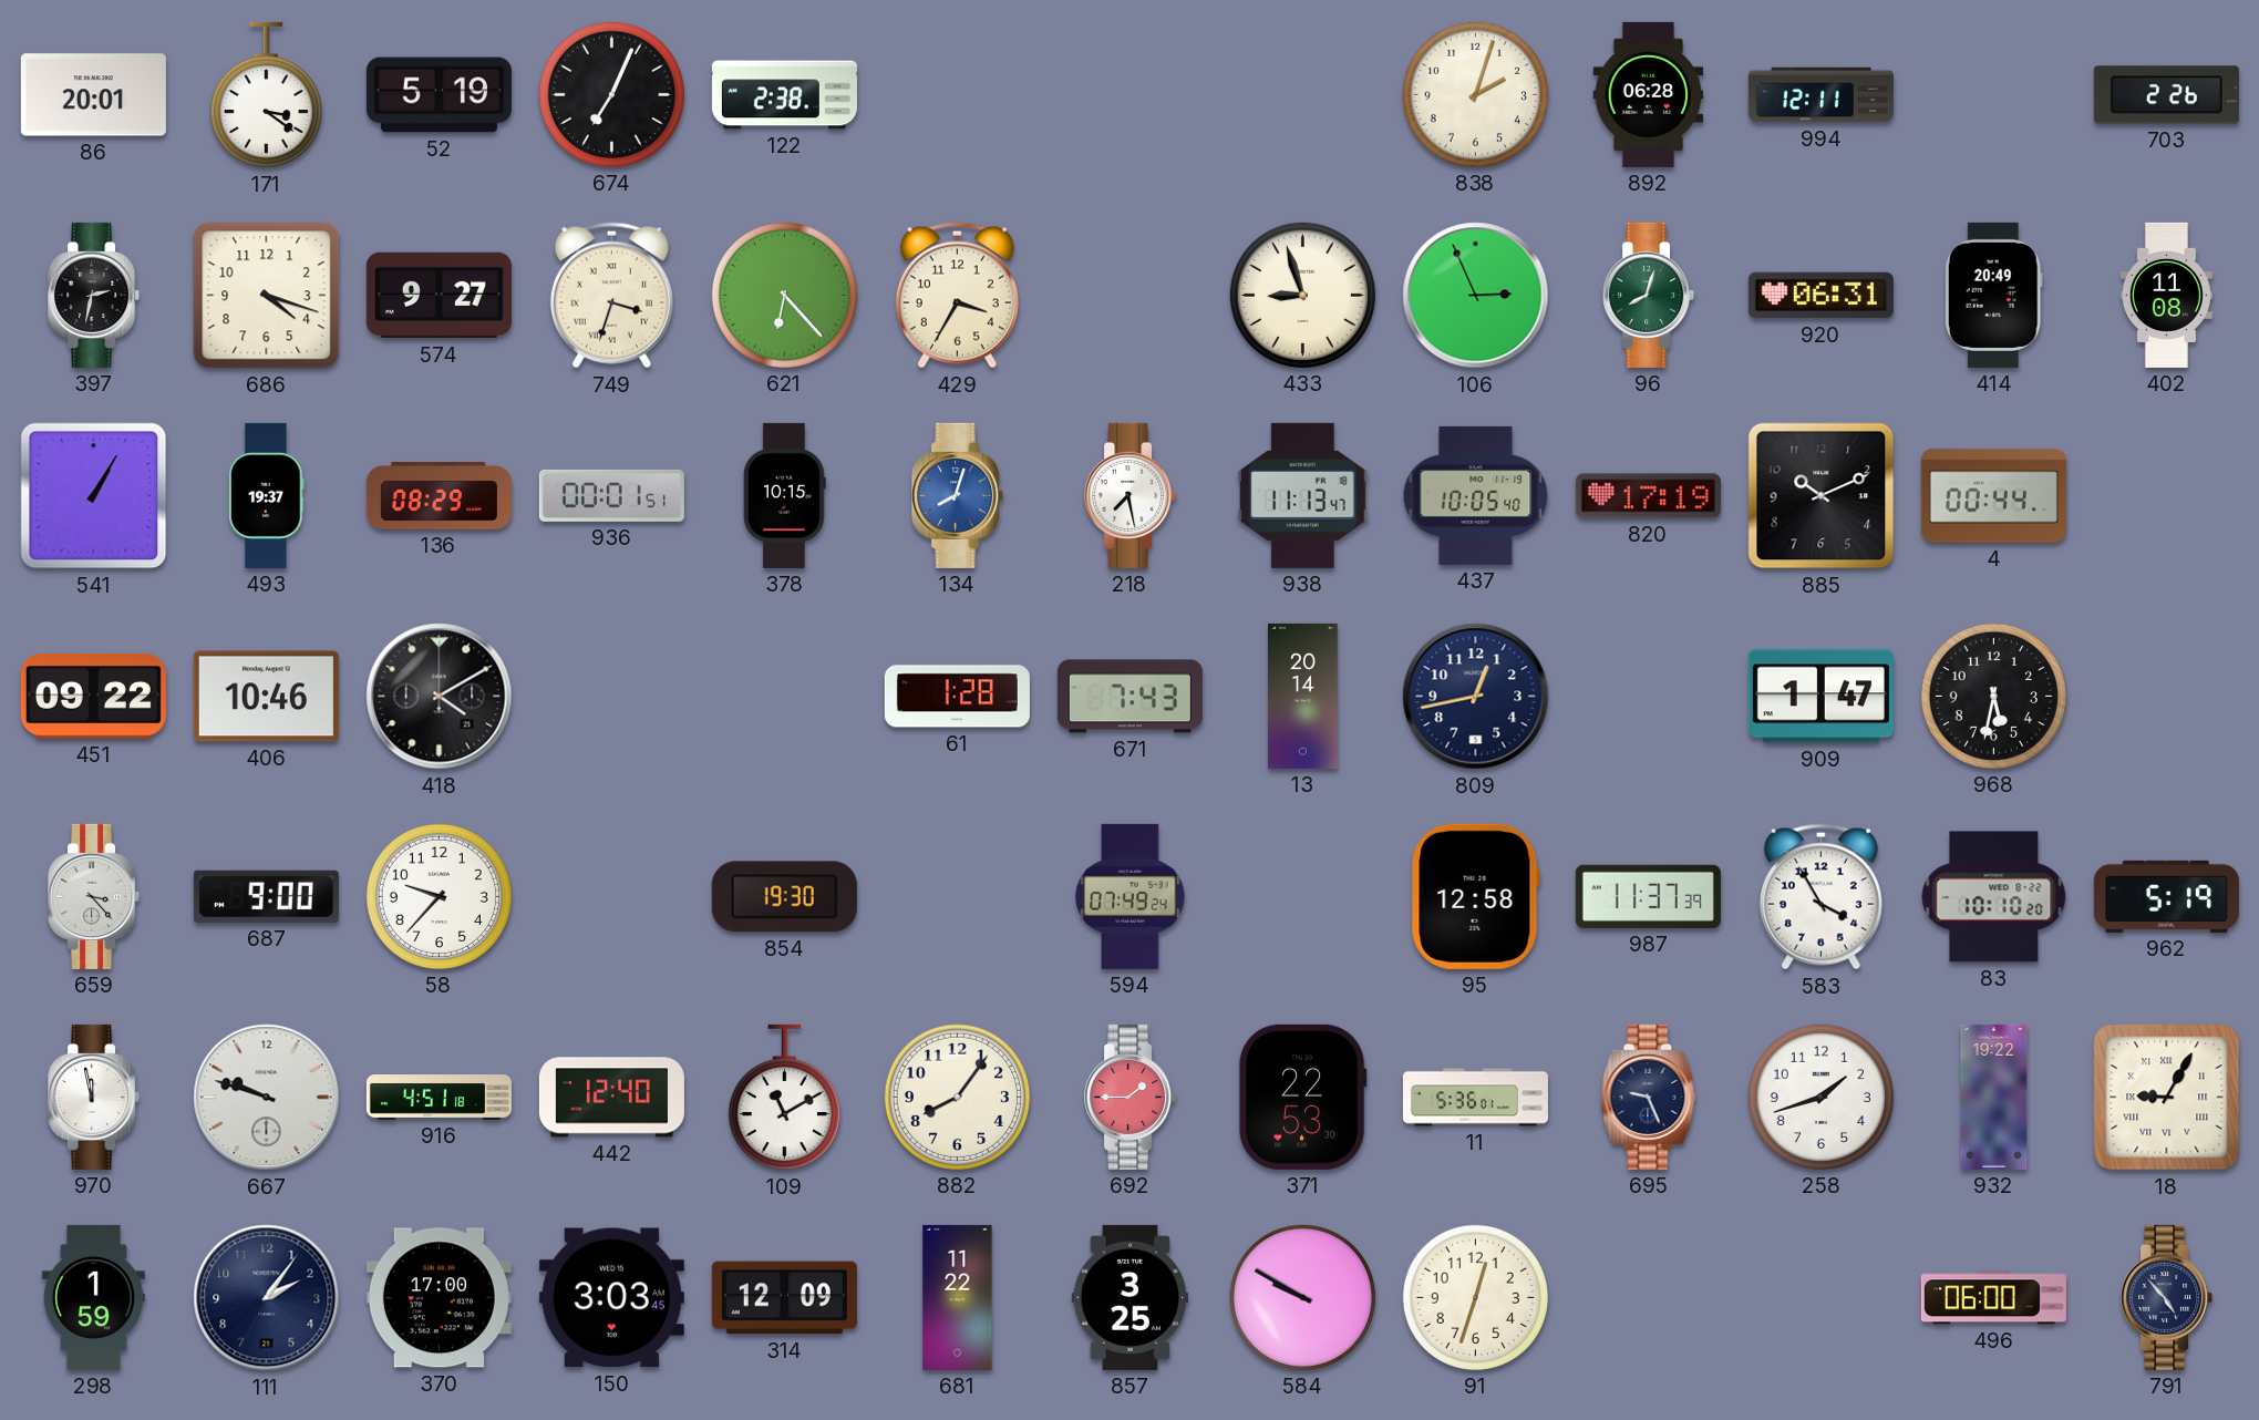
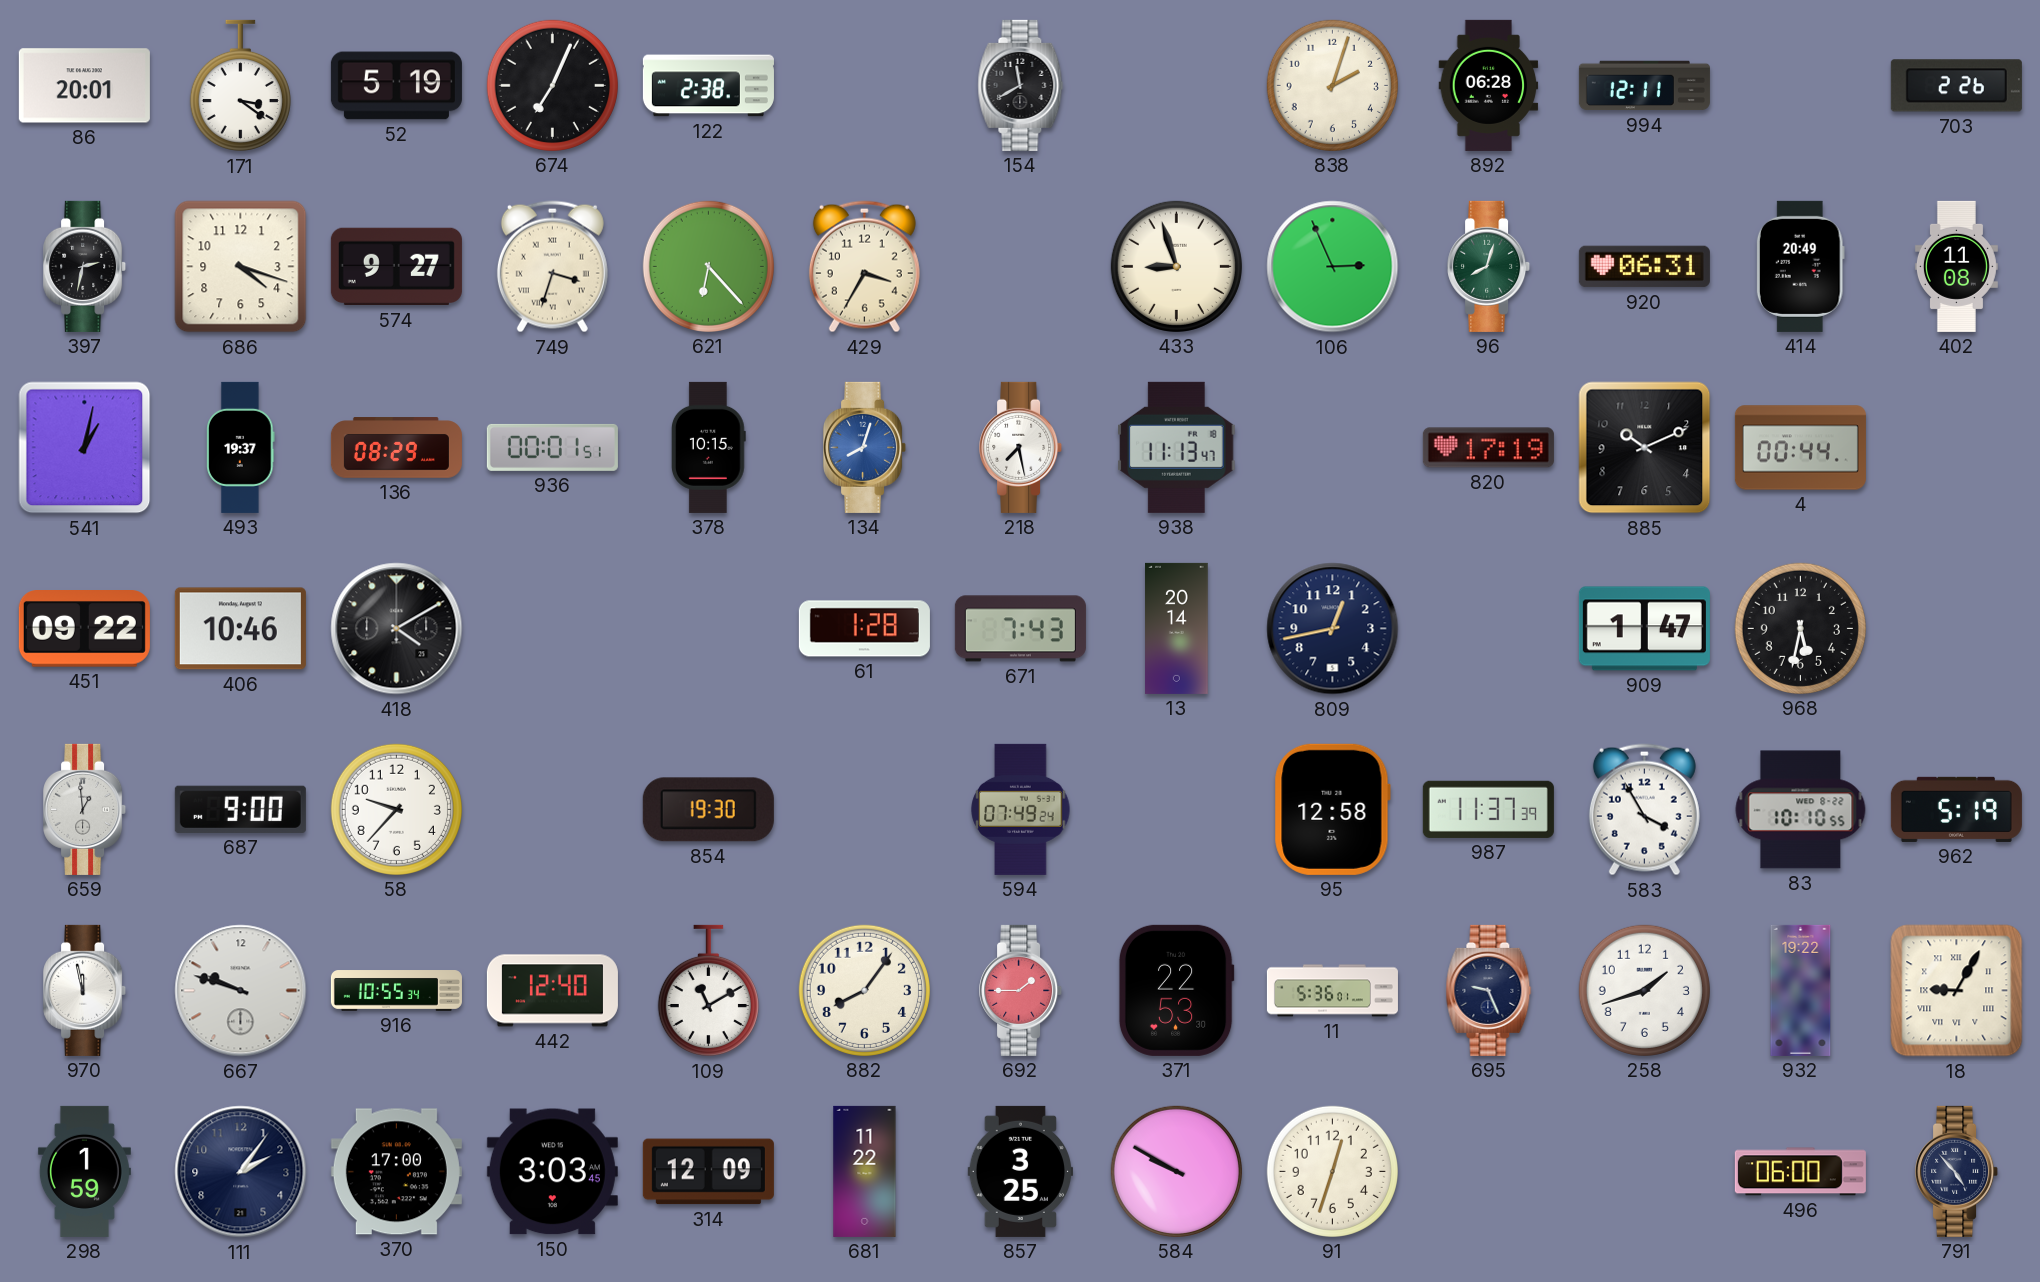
154: none -> 11:40 (1021, 85)
541: 1:05 -> 1:02 (85, 448)
437: 10:05 -> none (1476, 495)
659: 3:23 -> 12:59 (85, 809)
83: 10:10:20 -> 10:10:55 (1801, 810)
916: 4:51 -> 10:55 (396, 991)
